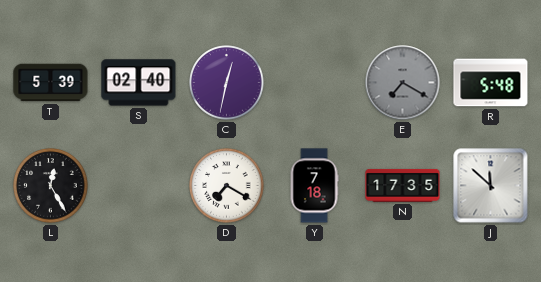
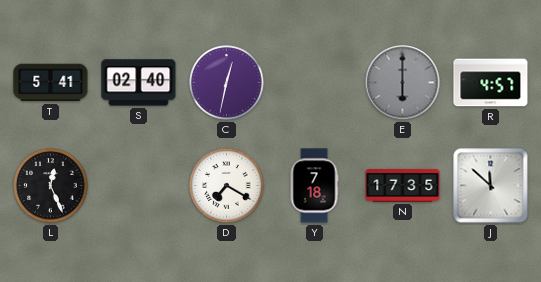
T: 5:39 -> 5:41 (51, 83)
E: 7:20 -> 6:00 (403, 83)
R: 5:48 -> 4:57 (491, 83)
L: 12:25 -> 12:26 (51, 186)
